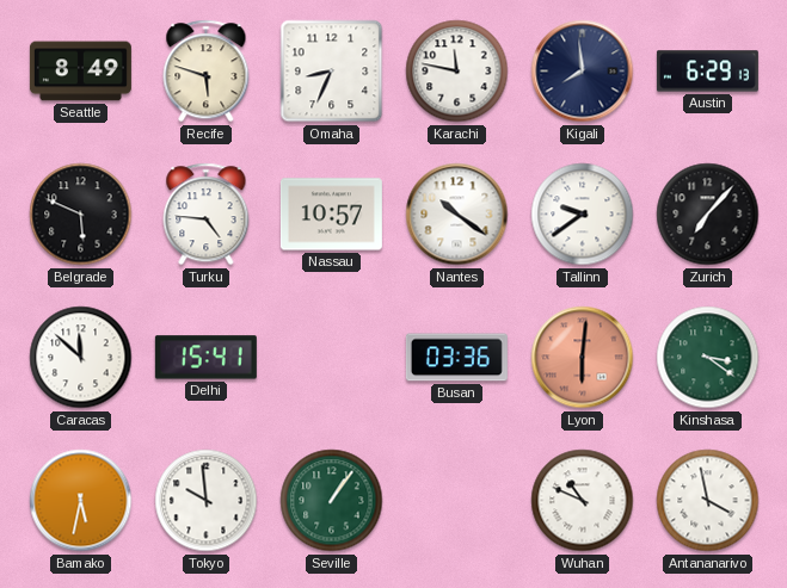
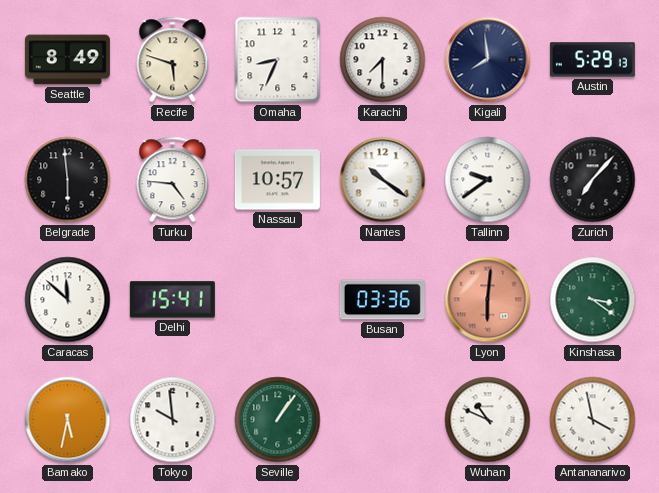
Karachi: 11:47 -> 7:30 (383, 60)
Austin: 6:29 -> 5:29 (592, 60)
Belgrade: 5:49 -> 5:59 (68, 180)
